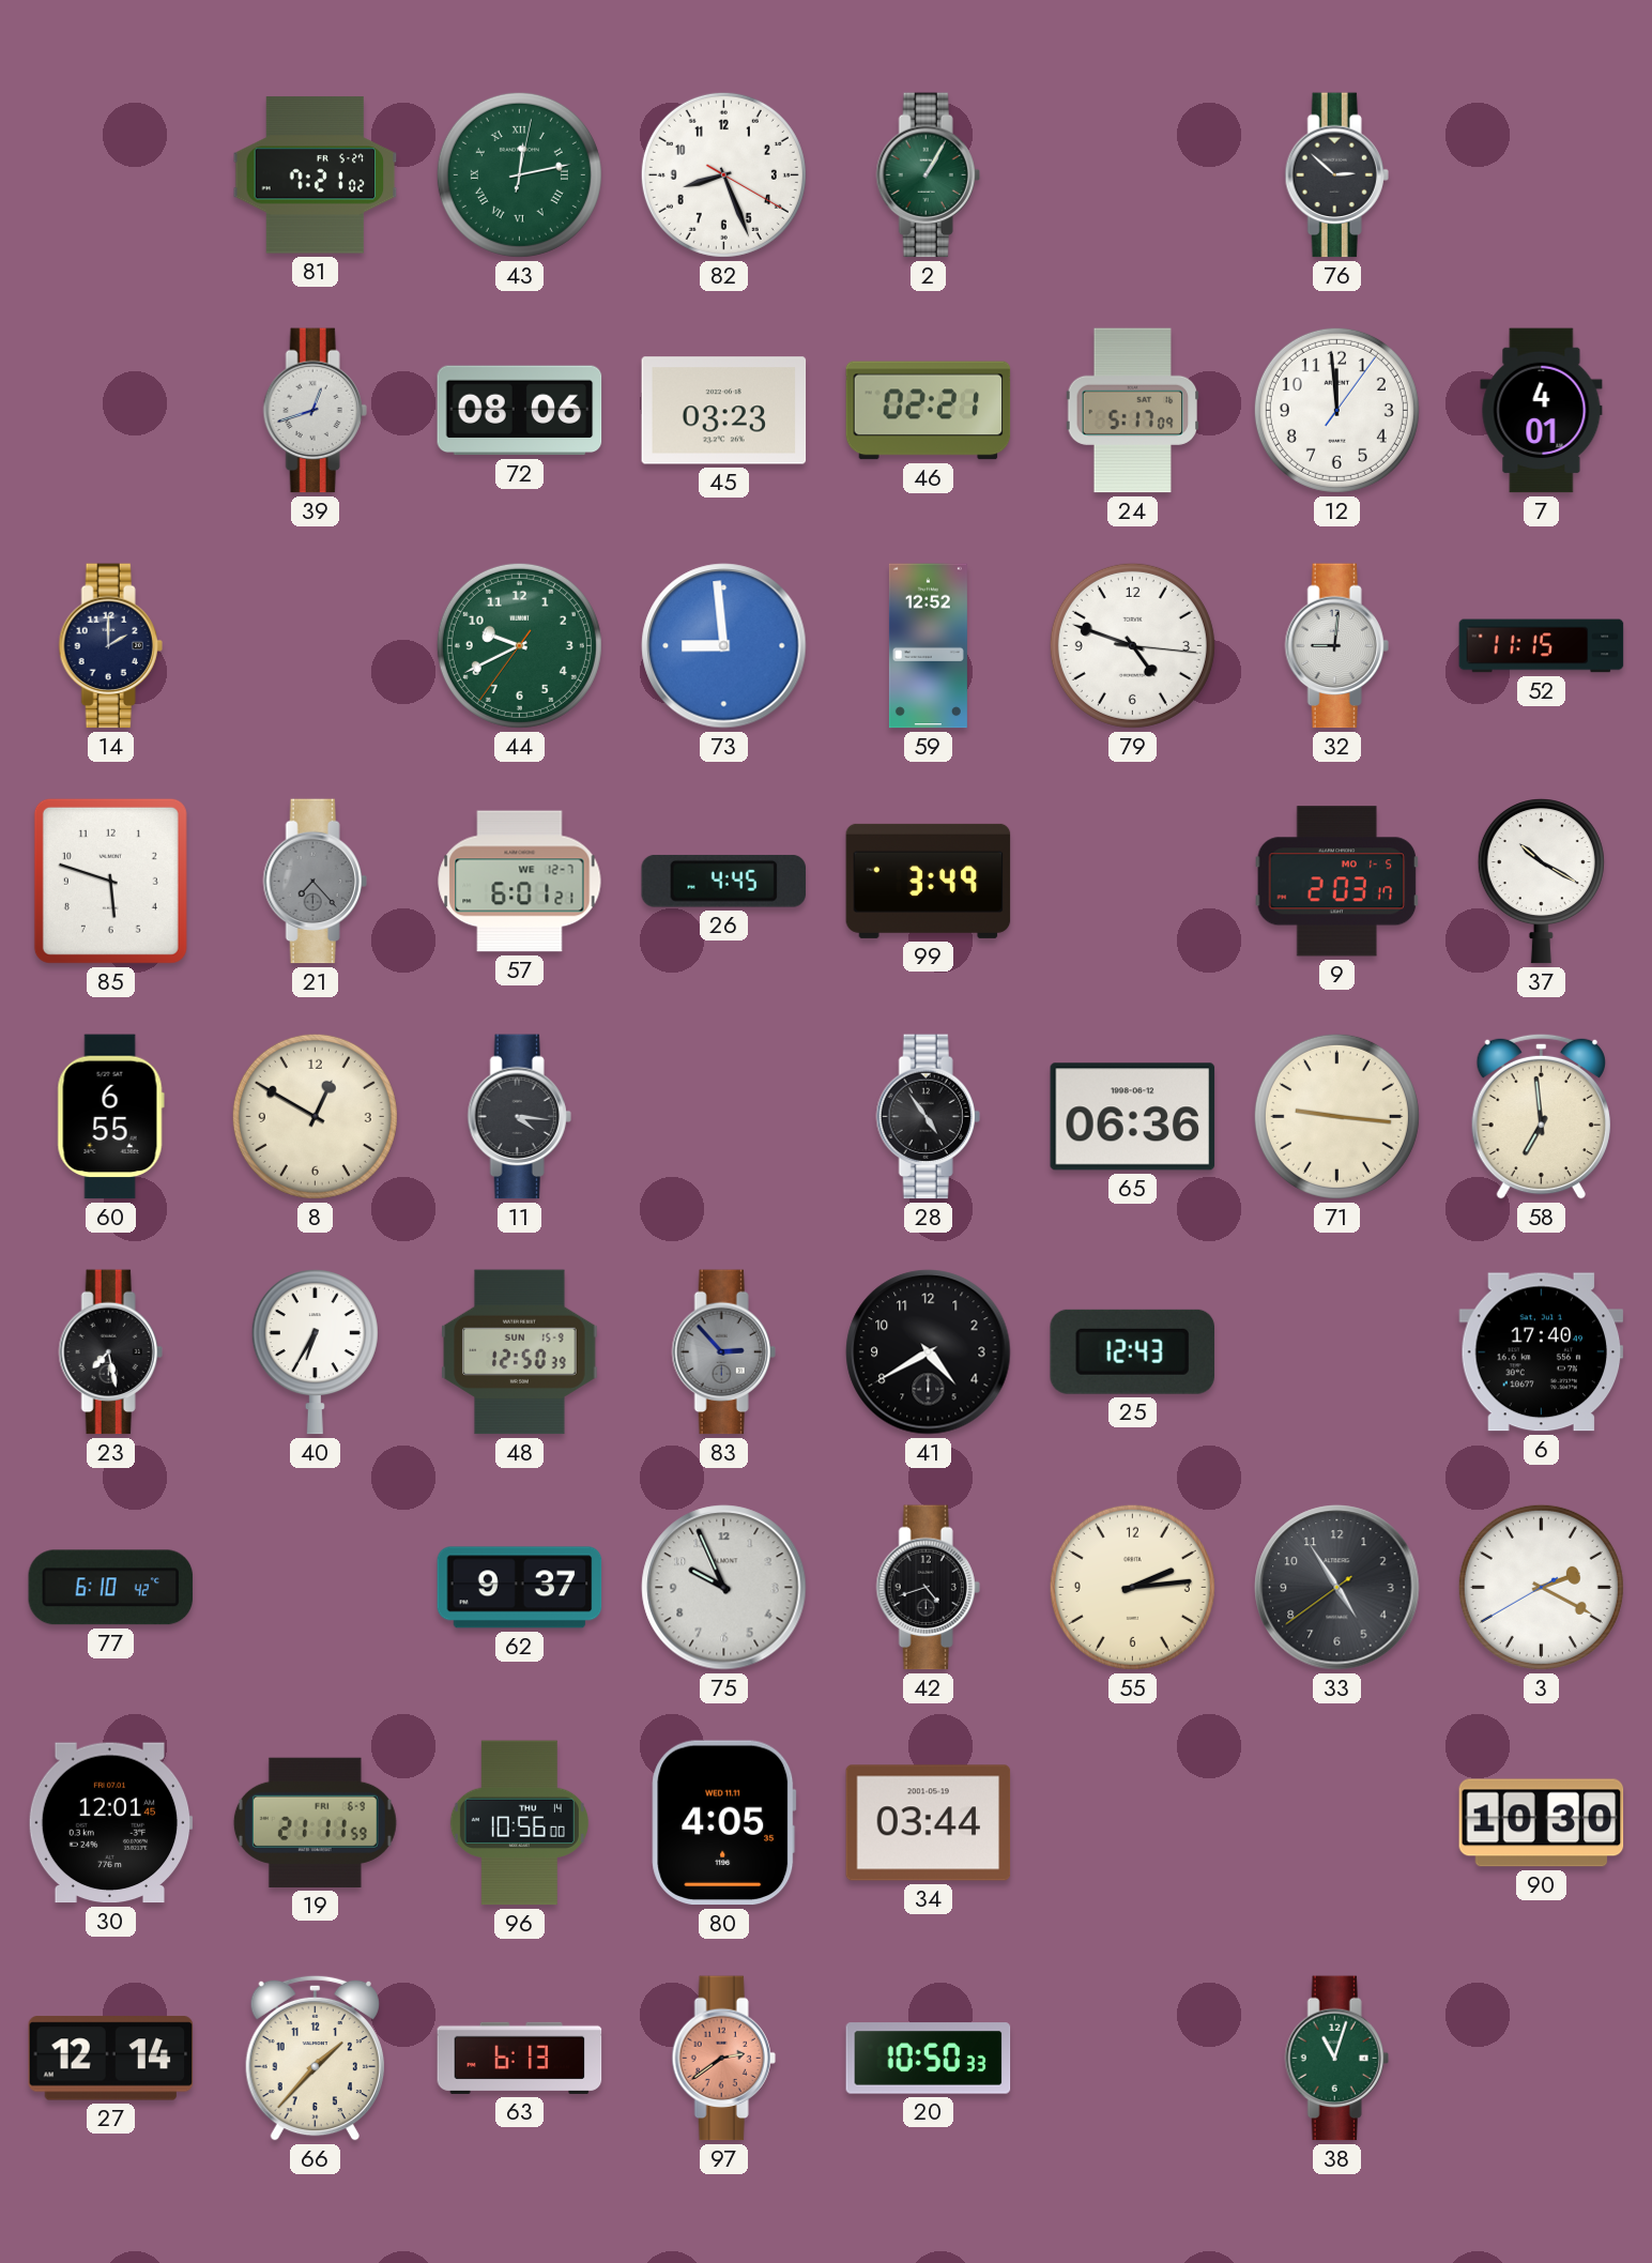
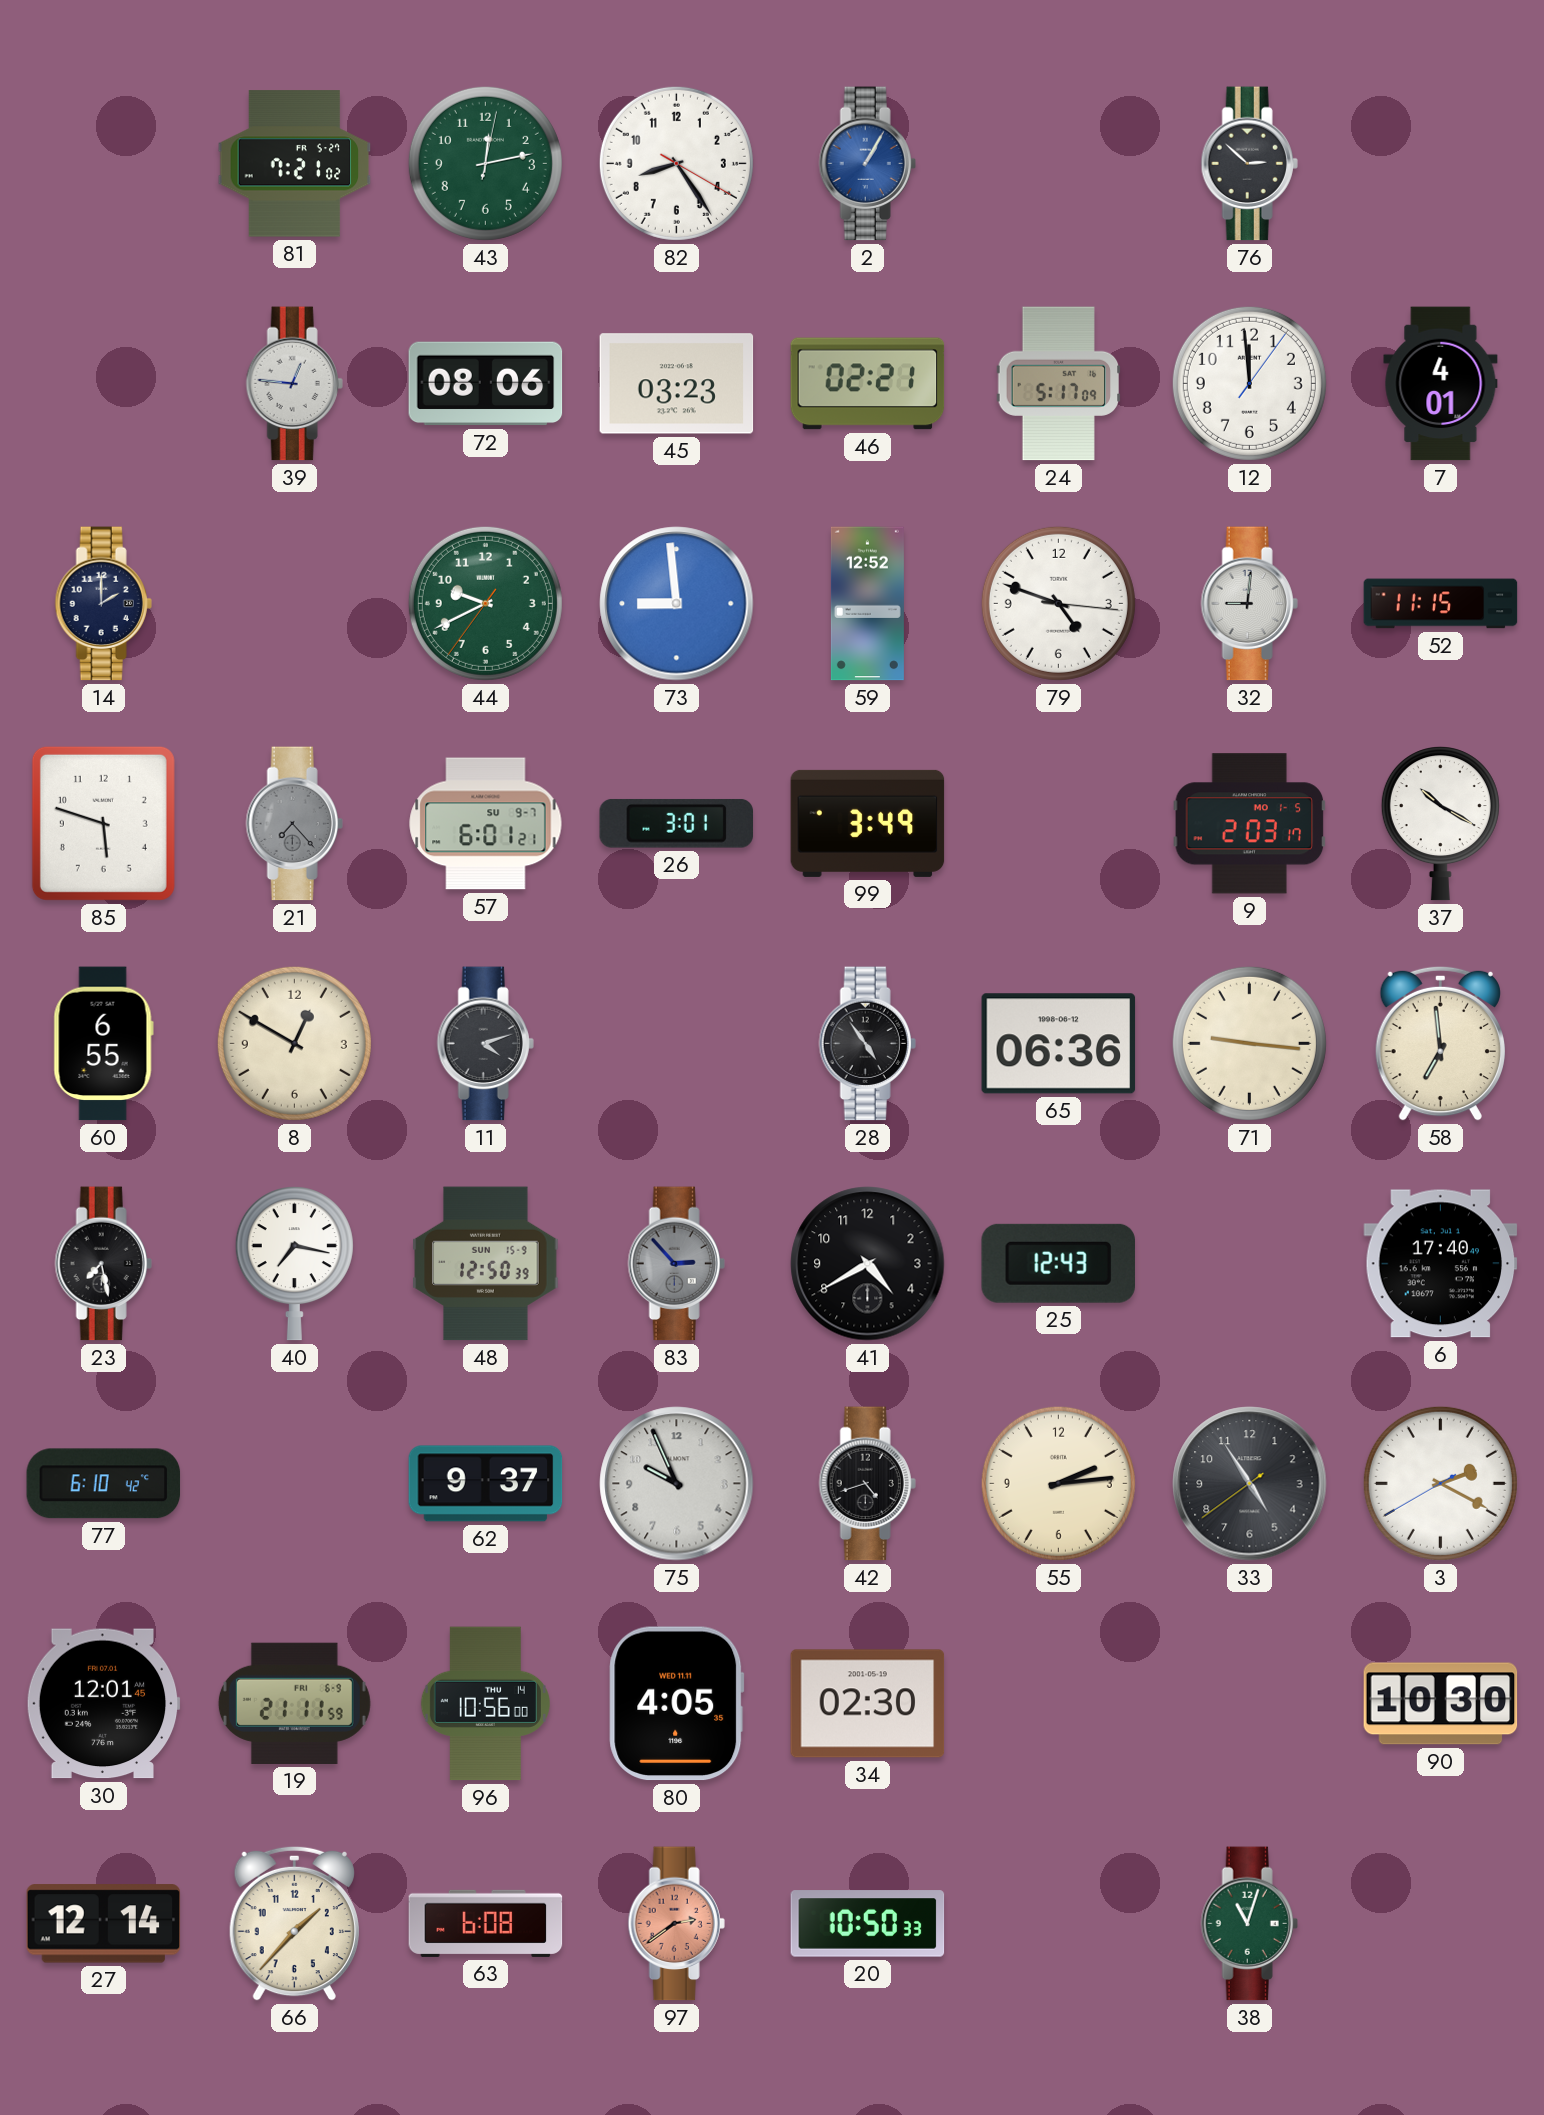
43 numerals: Roman -> Arabic (485, 163)
82: 8:26 -> 8:24 (676, 163)
2 dial: green -> blue (867, 164)
39: 12:42 -> 12:46 (294, 384)
57 date: WE 12-7 -> SU 9-7 (486, 824)
26: 4:45 -> 3:01 (677, 824)
11: 4:16 -> 4:12 (485, 1044)
40: 6:35 -> 7:17 (294, 1264)
34: 03:44 -> 02:30 (868, 1704)
63: 6:13 -> 6:08 (486, 1923)
